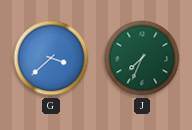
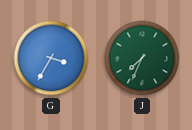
G: 3:38 -> 3:35 (51, 58)
